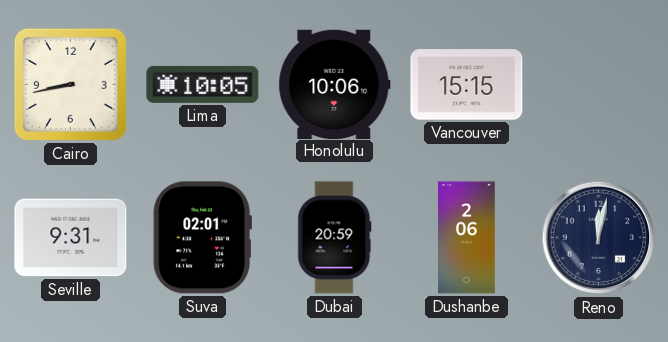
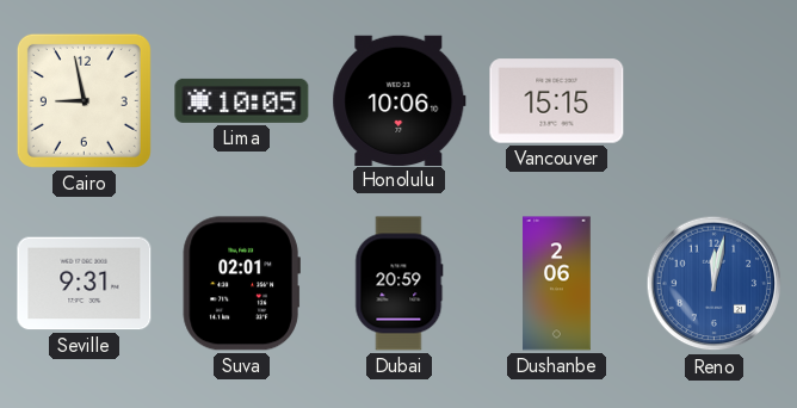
Cairo: 8:43 -> 8:58 (84, 100)
Reno dial: navy -> blue (715, 284)
